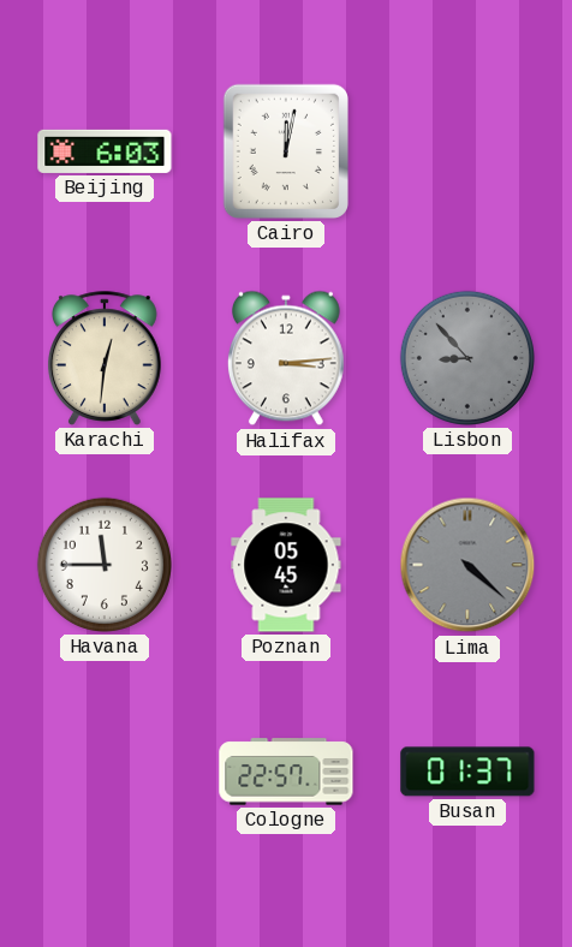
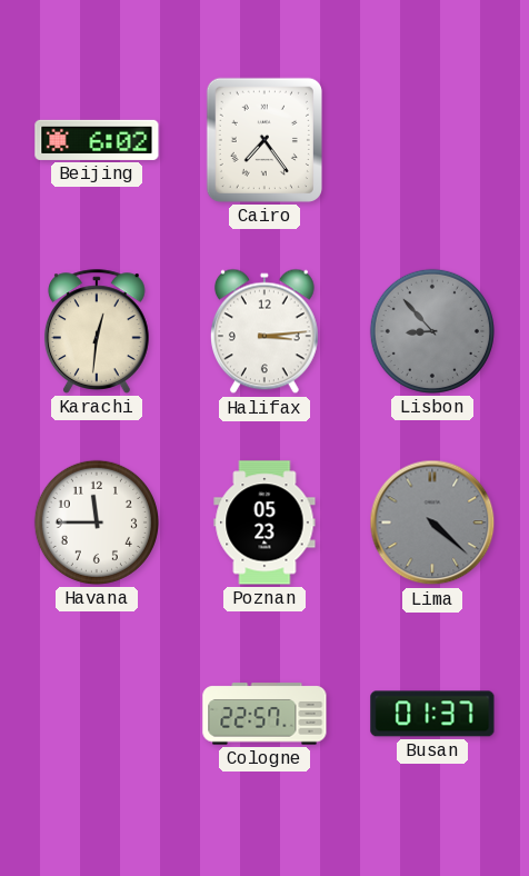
Beijing: 6:03 -> 6:02 (97, 140)
Cairo: 12:02 -> 7:24 (264, 140)
Poznan: 05:45 -> 05:23 (264, 522)
